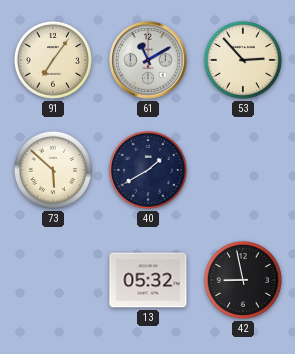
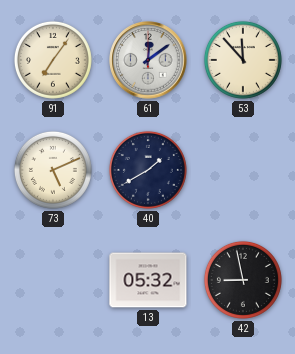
61: 11:10 -> 12:09 (148, 60)
53: 2:53 -> 11:53 (243, 60)
73: 5:52 -> 5:11 (53, 170)
